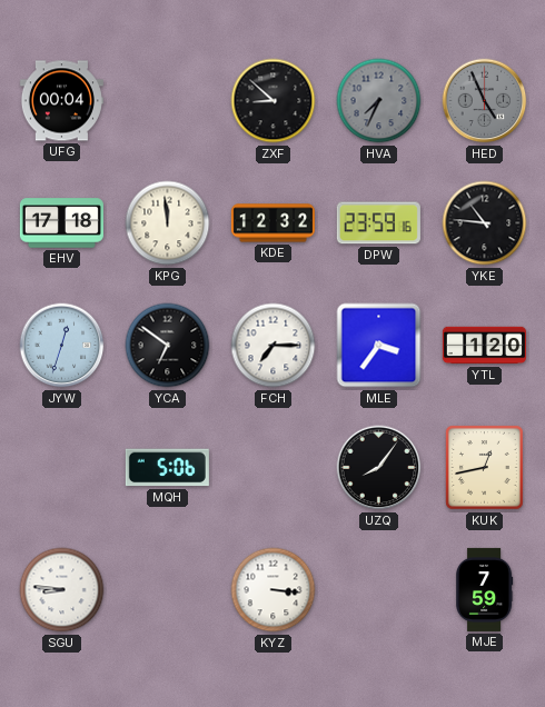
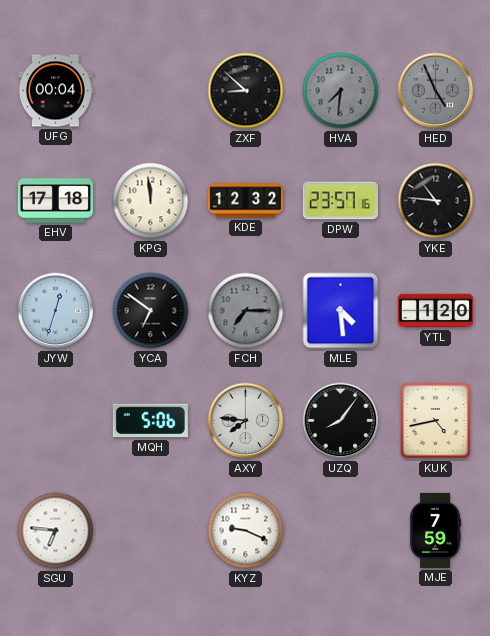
HVA: 7:34 -> 7:31 (341, 91)
DPW: 23:59 -> 23:57 (340, 201)
FCH dial: white -> grey (246, 311)
MLE: 3:36 -> 4:29 (341, 311)
AXY: none -> 7:46 (246, 421)
KUK: 12:43 -> 4:43 (436, 421)
SGU: 8:46 -> 6:46 (56, 531)
KYZ: 3:16 -> 9:19 (246, 531)
